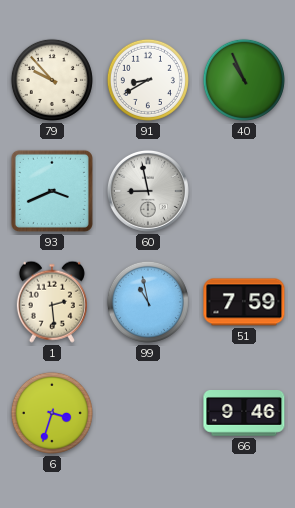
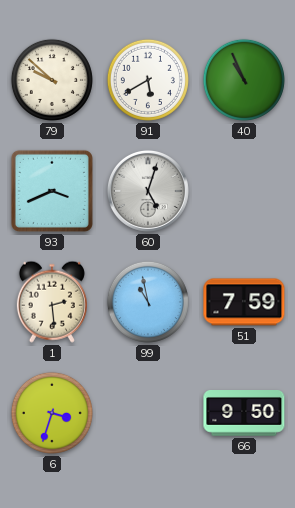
79: 9:53 -> 9:52 (52, 80)
91: 8:40 -> 5:40 (148, 80)
60: 8:58 -> 5:03 (148, 191)
66: 9:46 -> 9:50 (244, 413)
